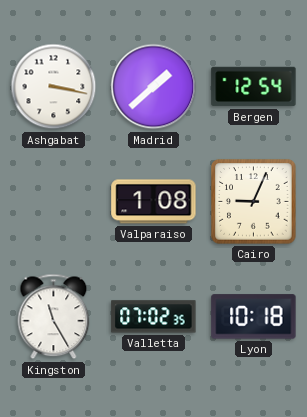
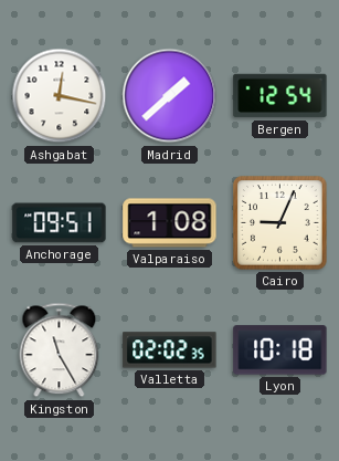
Ashgabat: 3:17 -> 12:17 (60, 96)
Anchorage: none -> 09:51 (60, 223)
Valletta: 07:02 -> 02:02 (170, 350)
